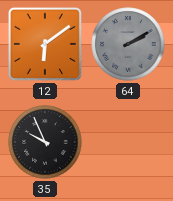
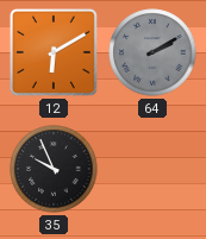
12: 6:09 -> 6:10 (54, 52)
